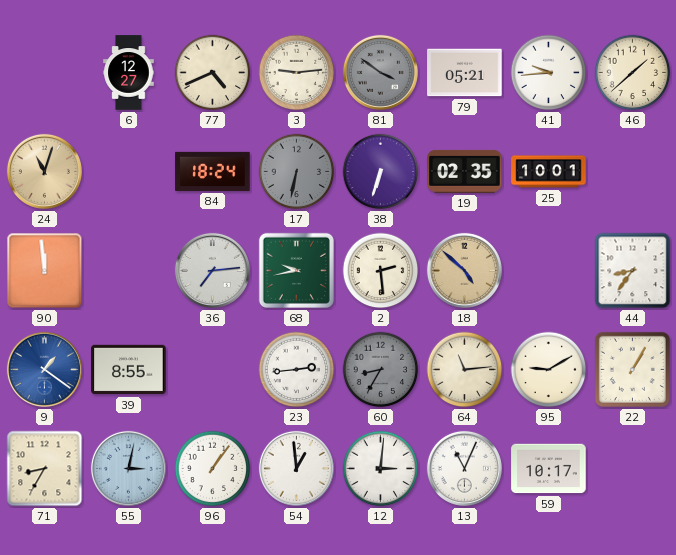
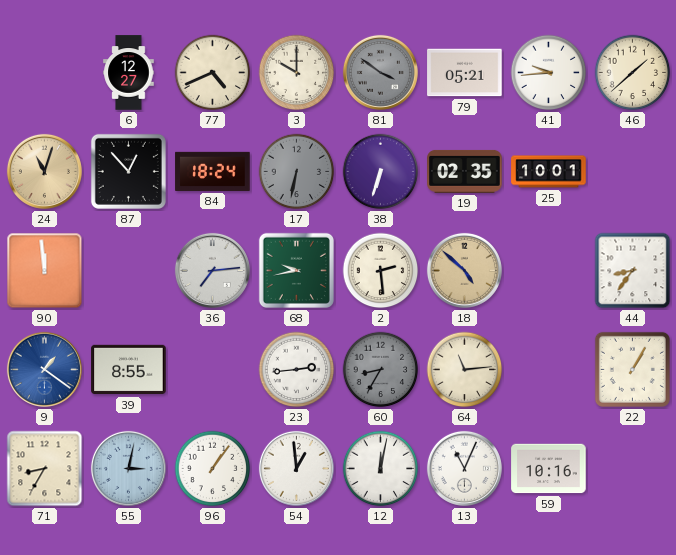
3: 9:14 -> 10:00 (297, 73)
87: none -> 12:53 (128, 171)
95: 9:10 -> none (549, 370)
12: 3:01 -> 12:02 (381, 469)
59: 10:17 -> 10:16 (549, 469)
